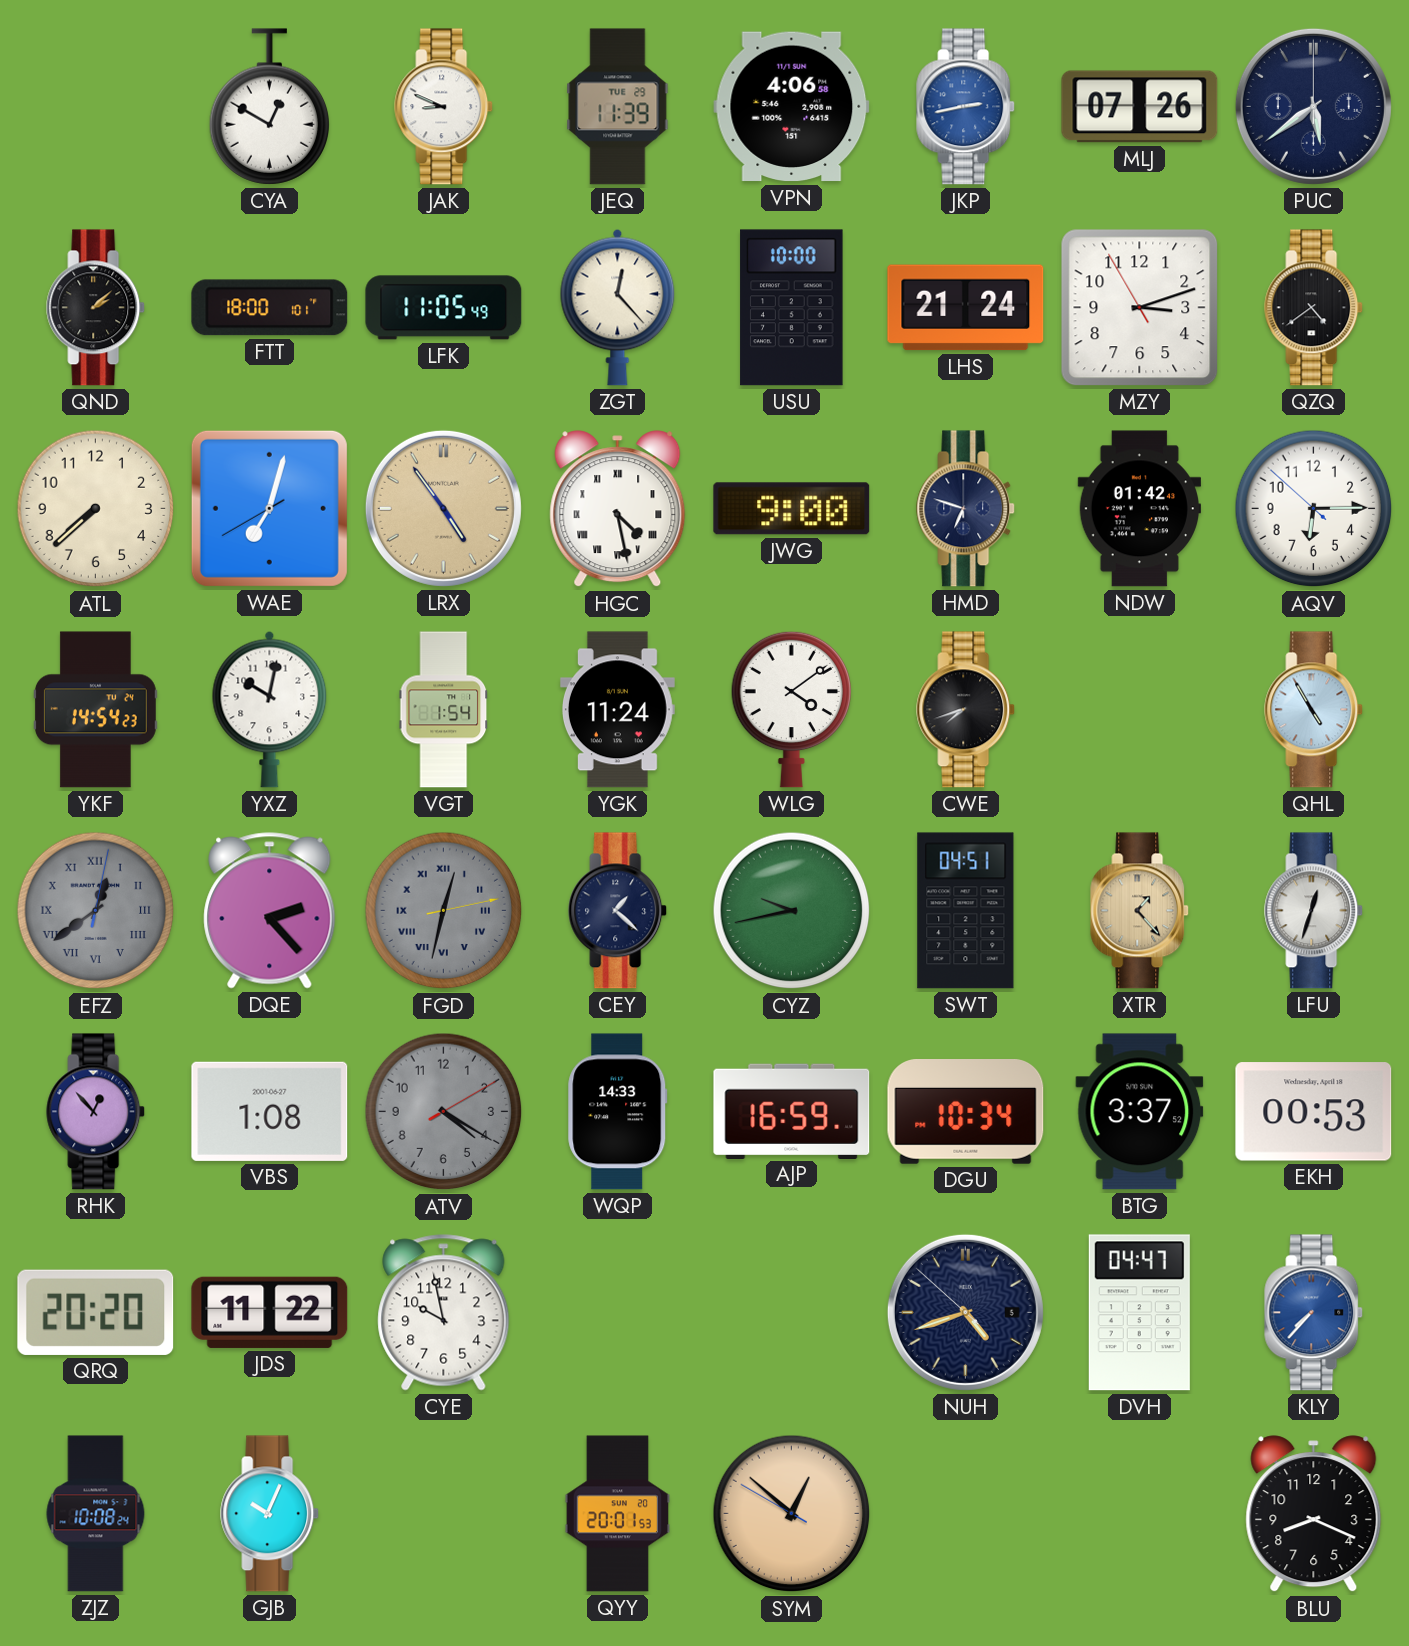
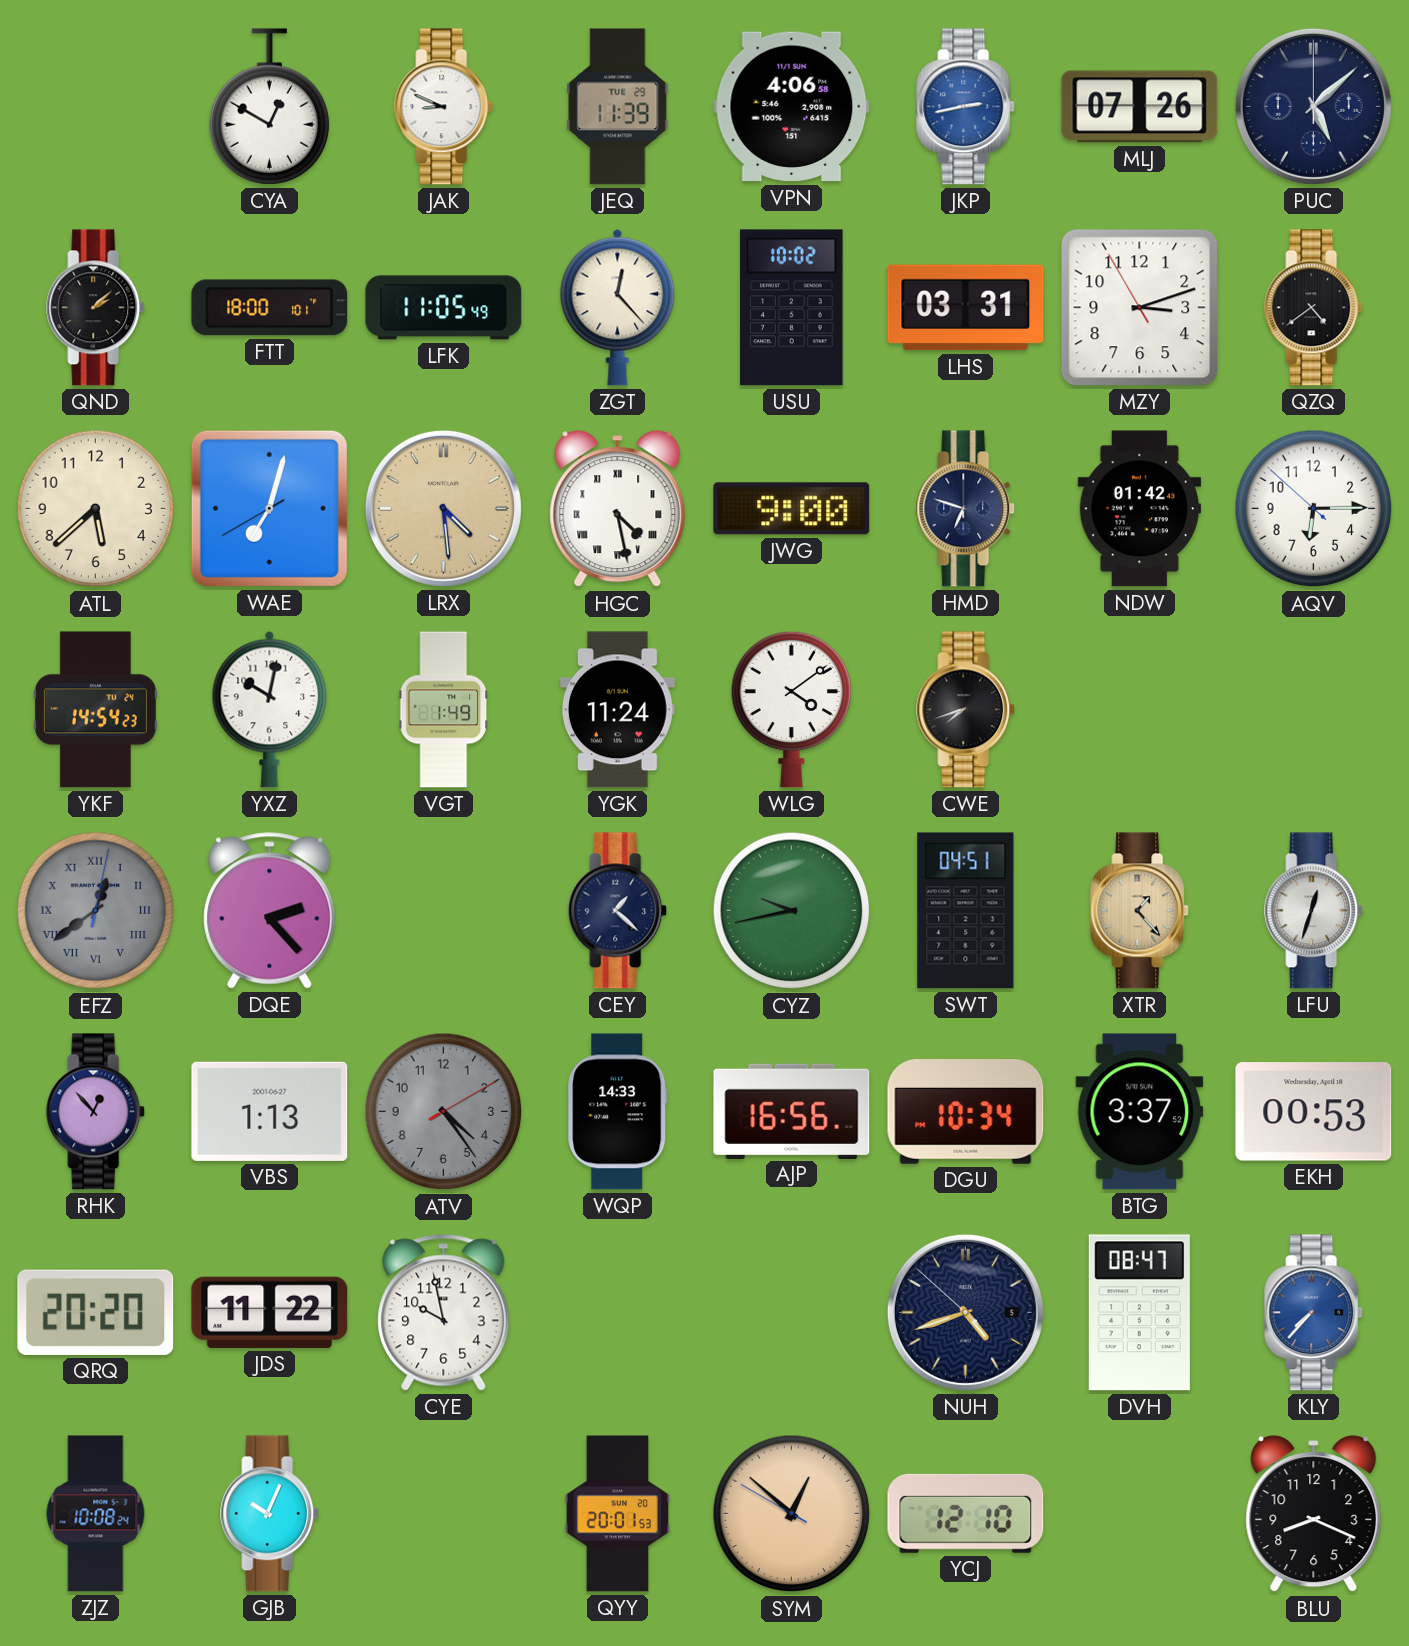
PUC: 5:39 -> 5:08 (1313, 106)
USU: 10:00 -> 10:02 (792, 308)
LHS: 21:24 -> 03:31 (966, 308)
ATL: 7:38 -> 5:38 (96, 509)
LRX: 4:54 -> 4:29 (443, 508)
VGT: 1:54 -> 1:49 (444, 710)
QHL: 4:55 -> none (1314, 710)
FGD: 12:32 -> none (444, 911)
VBS: 1:08 -> 1:13 (270, 1111)
ATV: 4:20 -> 4:24 (444, 1112)
AJP: 16:59 -> 16:56 (792, 1111)
DVH: 04:47 -> 08:47 (1139, 1313)
YCJ: none -> 12:10 (966, 1513)
